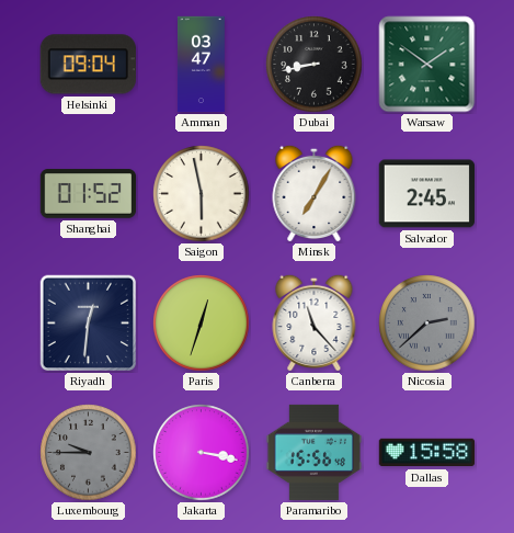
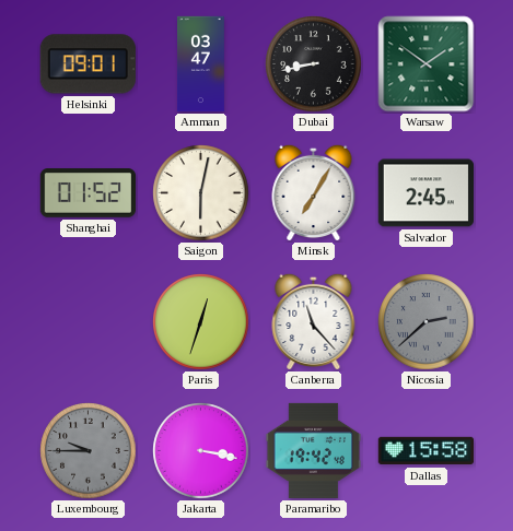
Helsinki: 09:04 -> 09:01 (88, 64)
Saigon: 5:58 -> 6:02 (201, 193)
Riyadh: 12:31 -> none (89, 324)
Paramaribo: 15:56 -> 19:42 (314, 450)
